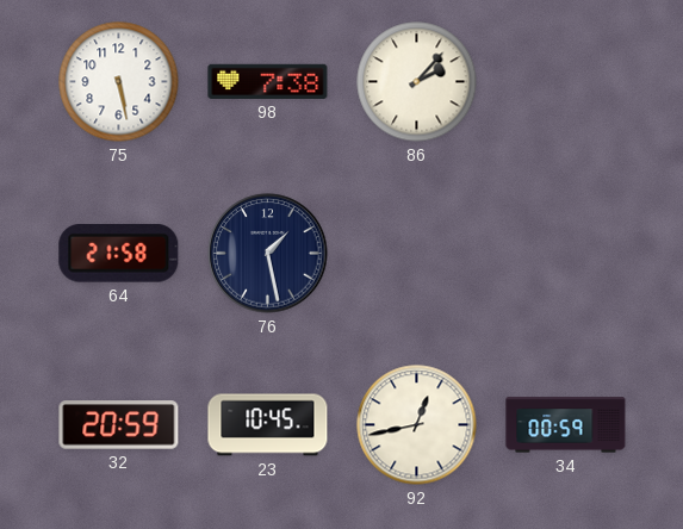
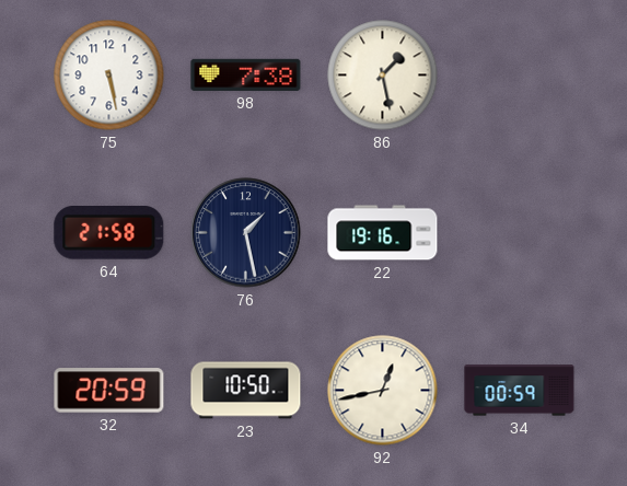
86: 2:07 -> 1:28 (383, 76)
22: none -> 19:16 (383, 233)
23: 10:45 -> 10:50 (246, 391)
